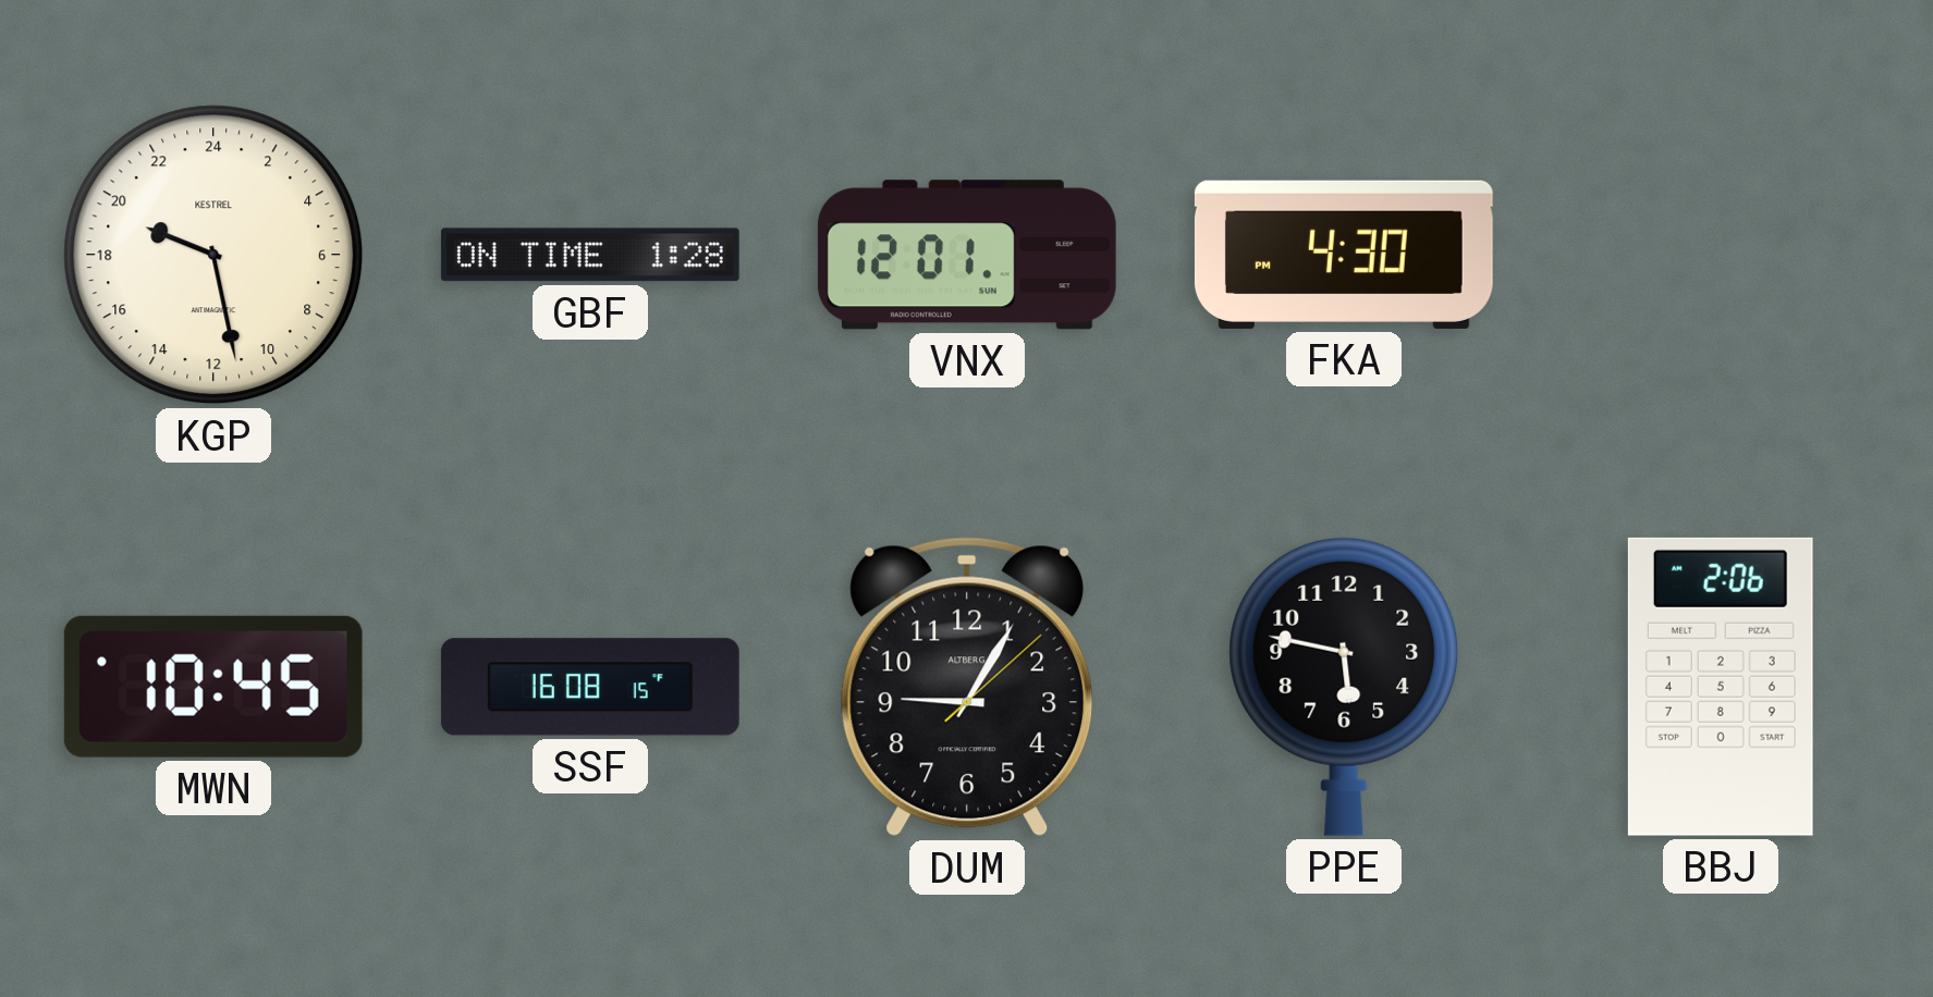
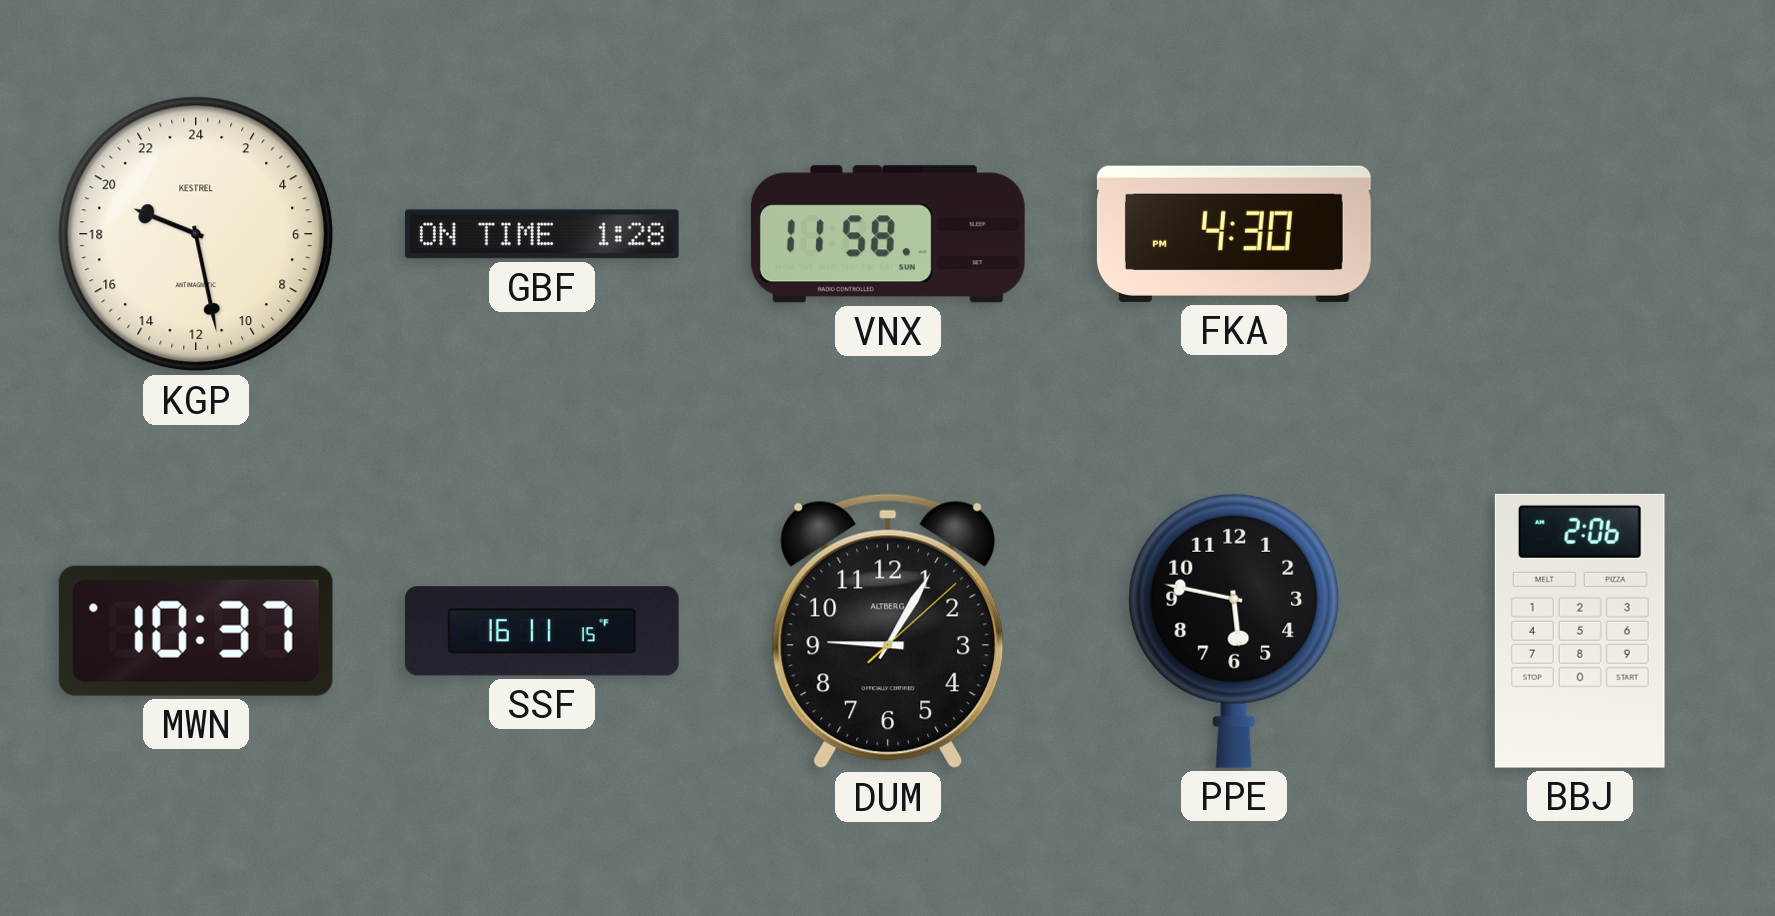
VNX: 12:01 -> 11:58 (888, 234)
MWN: 10:45 -> 10:37 (196, 631)
SSF: 16:08 -> 16:11 (542, 631)
